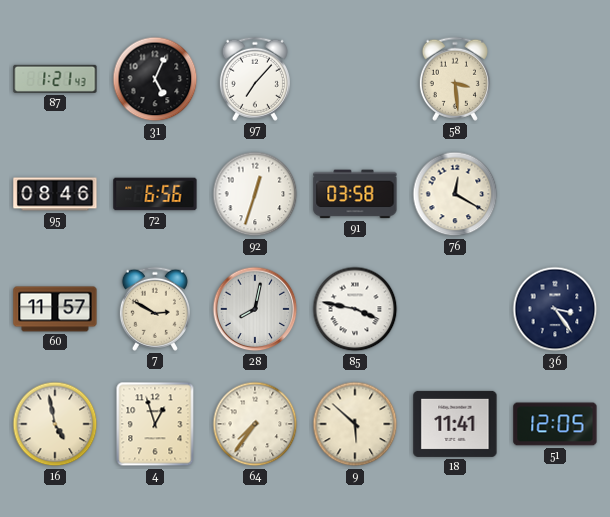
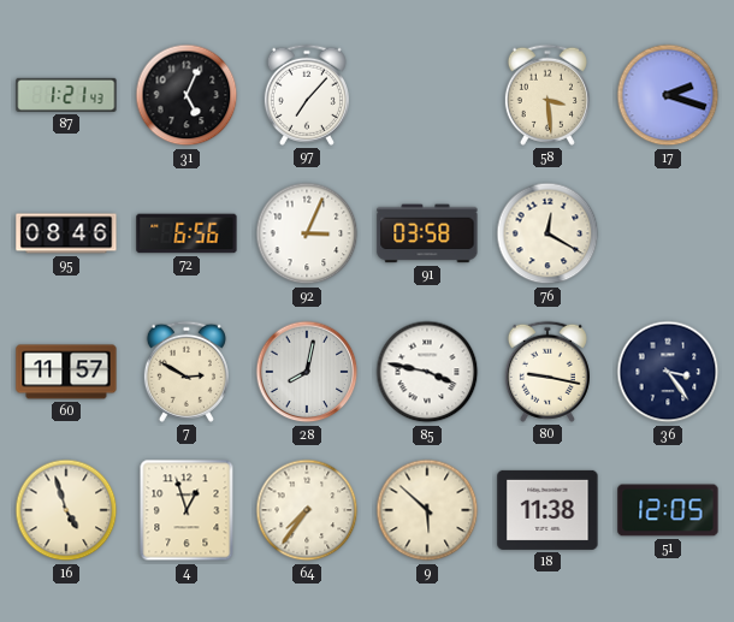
17: none -> 2:18 (668, 95)
92: 12:33 -> 3:04 (307, 233)
80: none -> 9:17 (547, 372)
16: 4:58 -> 4:57 (66, 510)
18: 11:41 -> 11:38 (547, 510)
